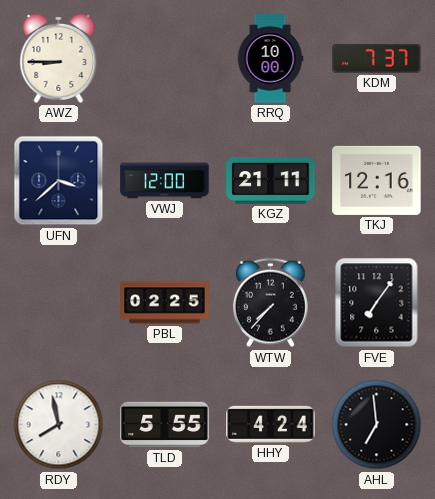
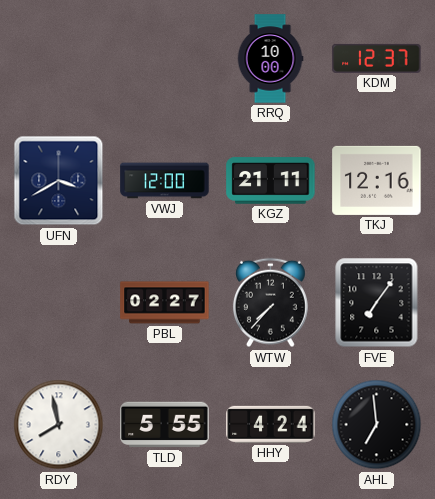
AWZ: 8:45 -> none (59, 58)
KDM: 7:37 -> 12:37 (377, 58)
UFN: 3:38 -> 3:40 (59, 181)
PBL: 02:25 -> 02:27 (165, 303)
